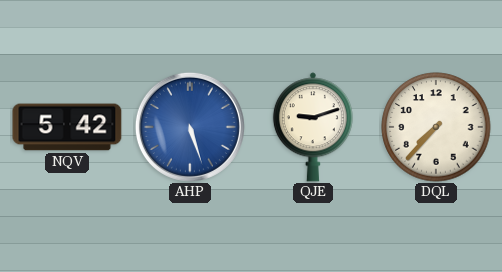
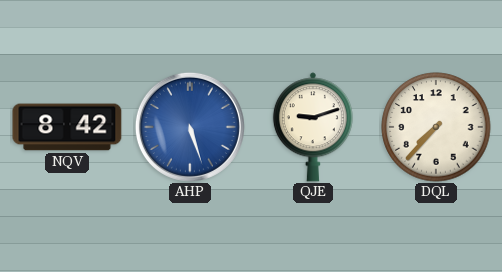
NQV: 5:42 -> 8:42 (67, 127)
